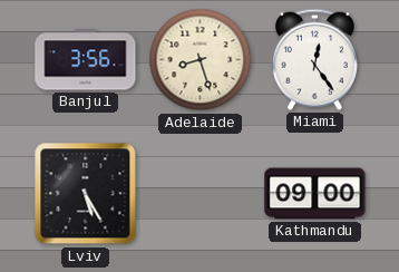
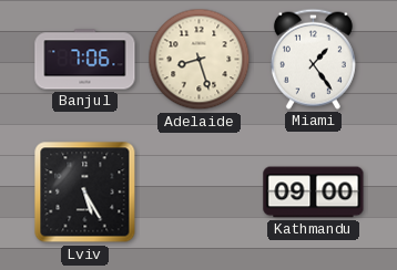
Banjul: 3:56 -> 7:06 (85, 60)
Miami: 12:24 -> 1:24 (313, 59)
